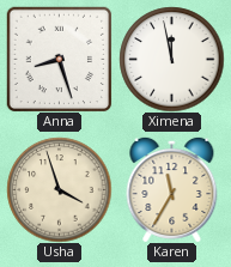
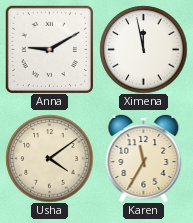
Anna: 8:27 -> 9:10 (49, 49)
Usha: 3:57 -> 4:09 (49, 158)
